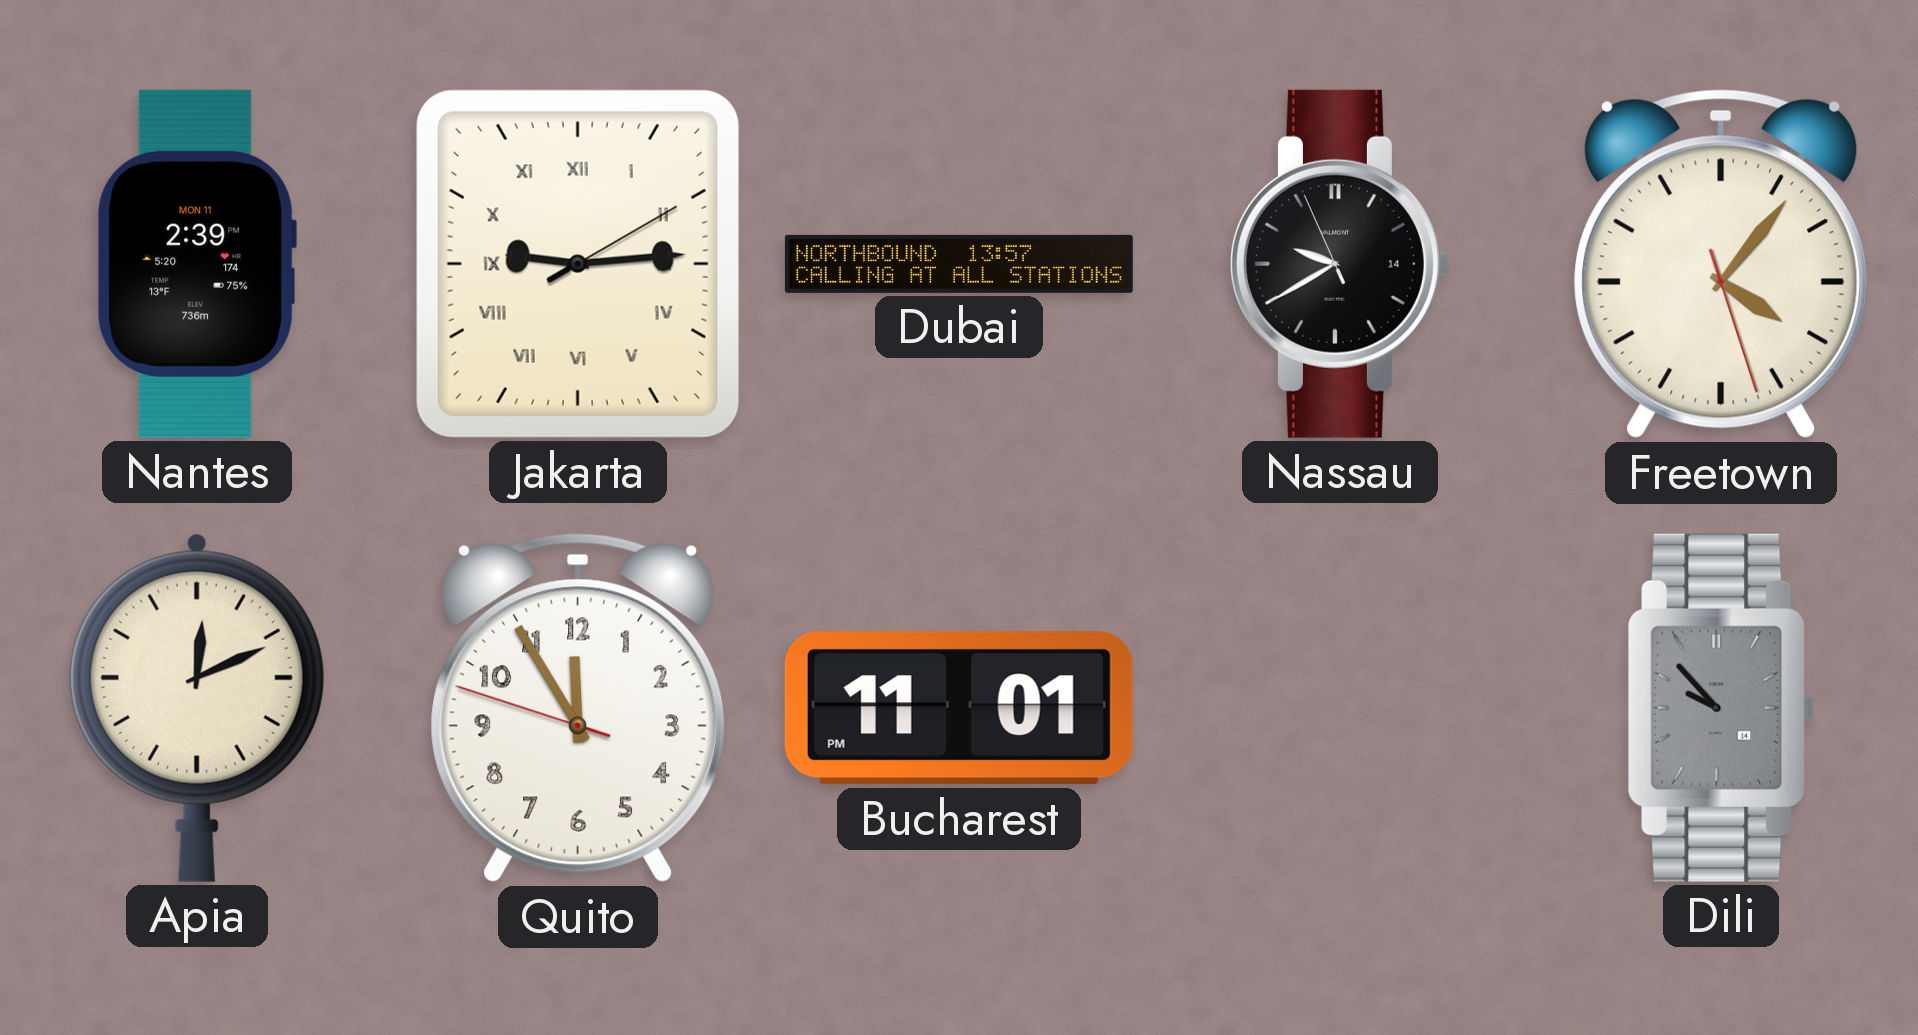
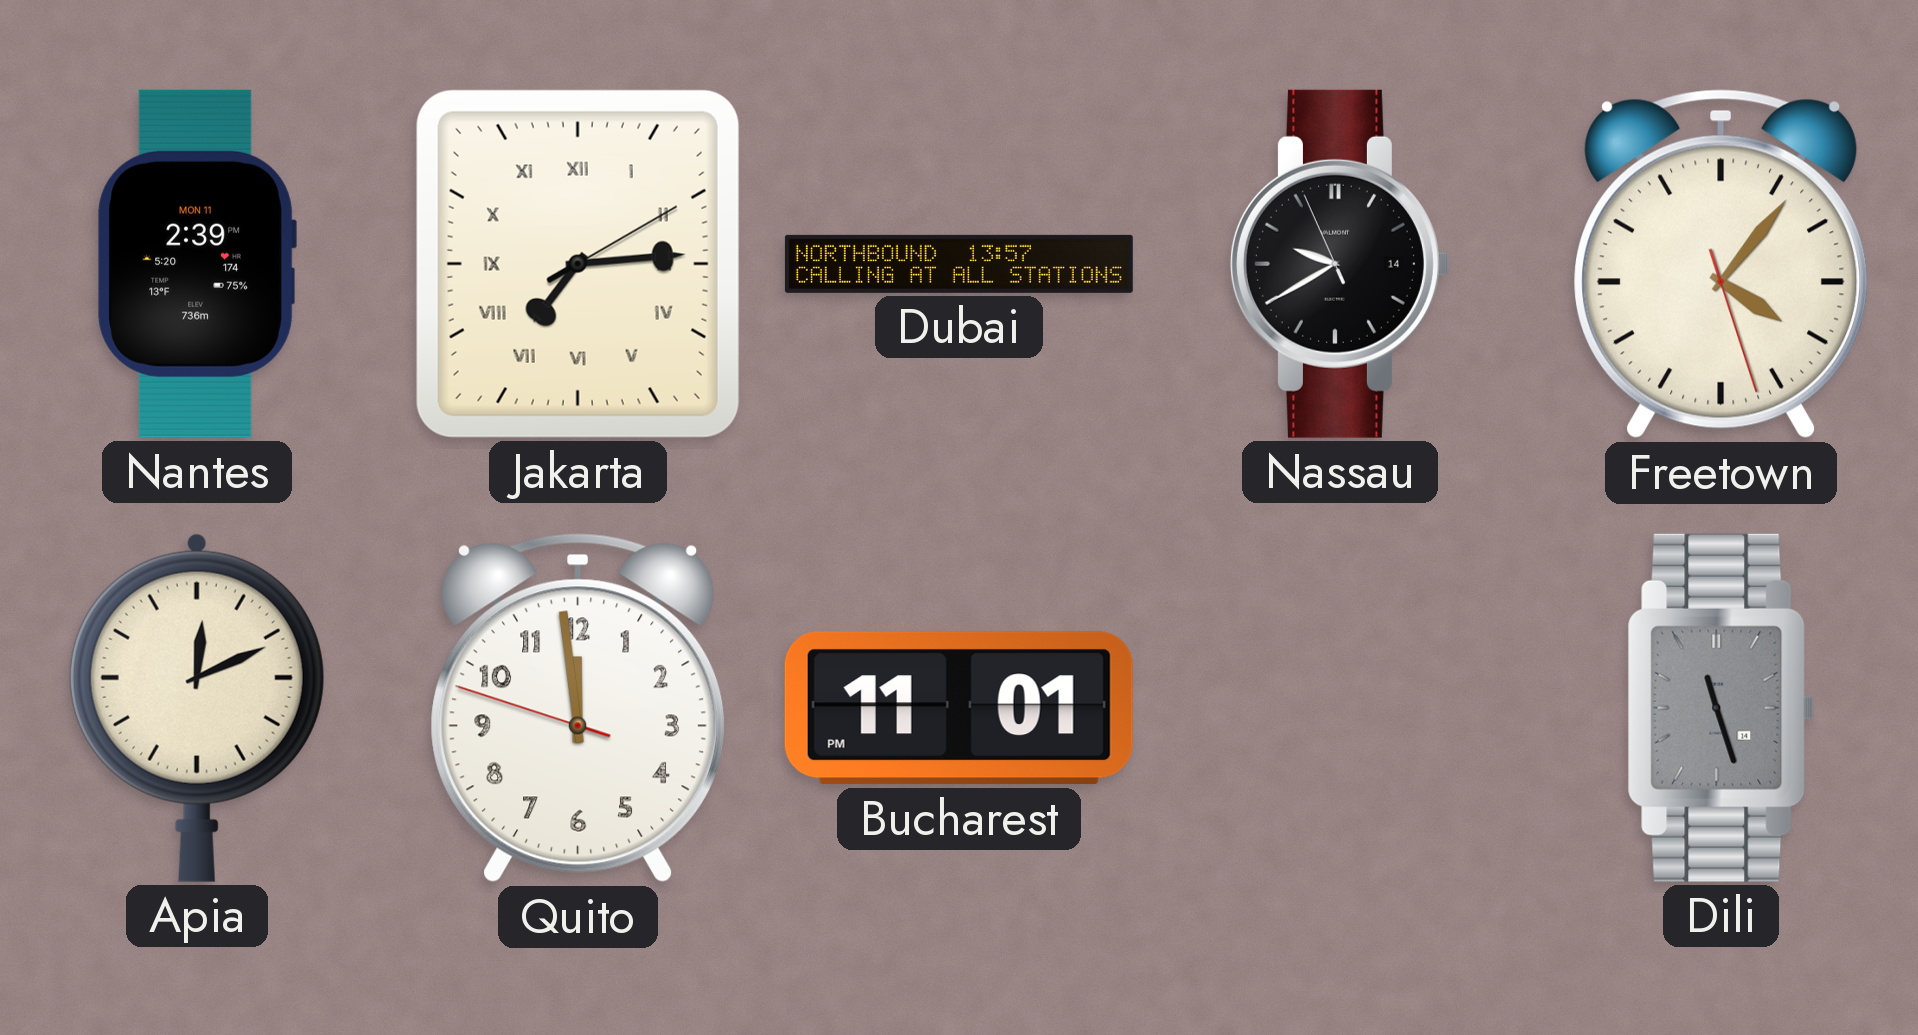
Jakarta: 9:14 -> 7:14 (578, 264)
Quito: 11:54 -> 11:58 (578, 708)
Dili: 9:53 -> 11:27 (1721, 708)
